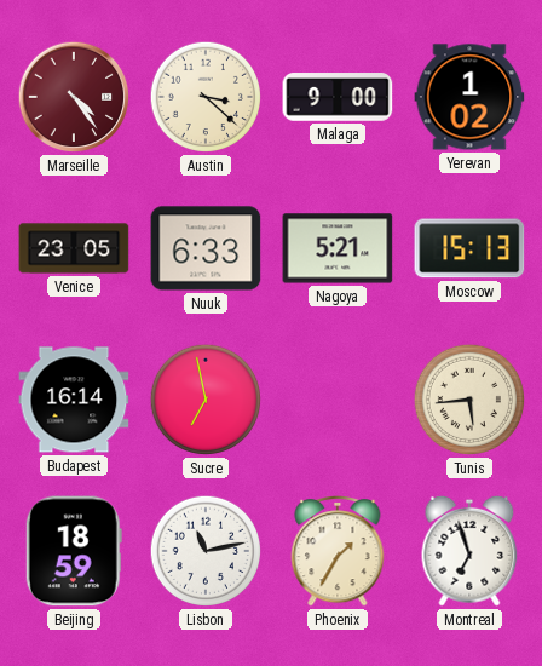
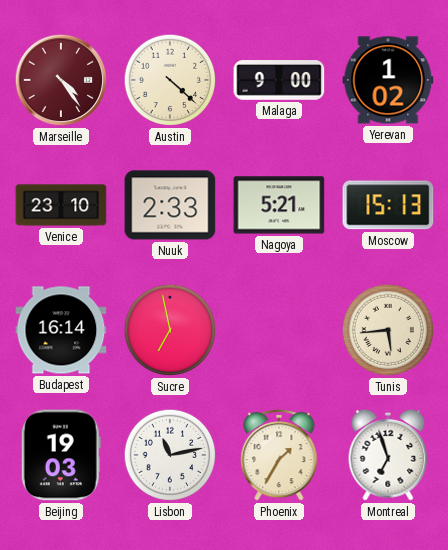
Austin: 3:22 -> 4:22 (170, 80)
Venice: 23:05 -> 23:10 (61, 205)
Nuuk: 6:33 -> 2:33 (170, 205)
Beijing: 18:59 -> 19:03 (61, 455)
